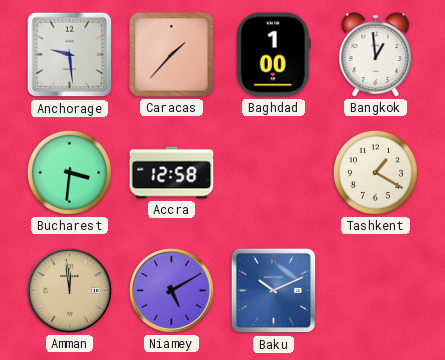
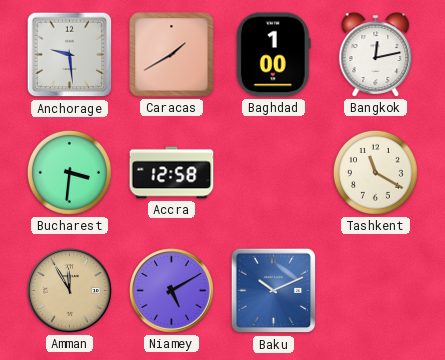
Caracas: 1:37 -> 1:40 (172, 55)
Bangkok: 12:59 -> 12:13 (376, 55)
Tashkent: 1:20 -> 11:20 (375, 172)
Amman: 11:59 -> 11:55 (70, 291)
